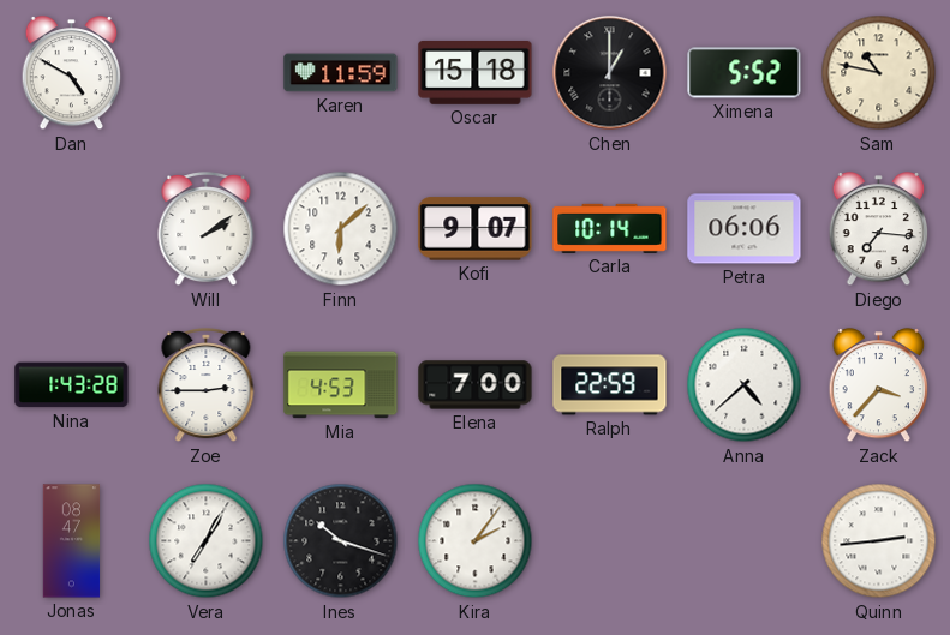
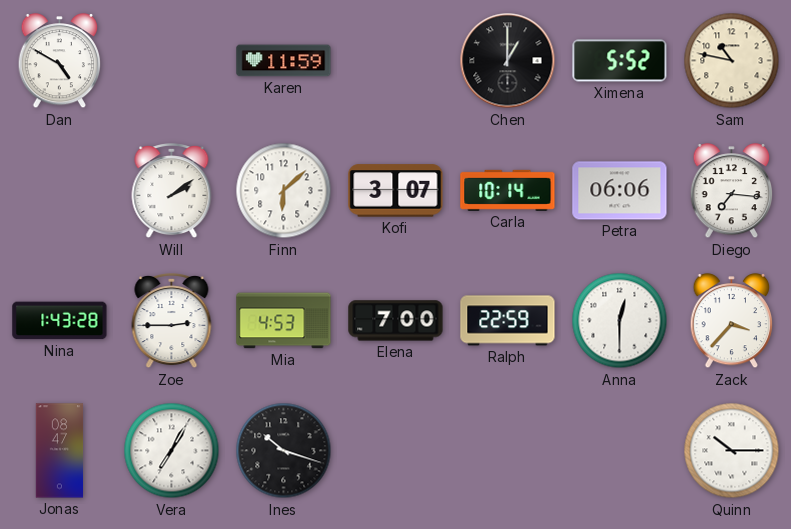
Oscar: 15:18 -> none (476, 73)
Kofi: 9:07 -> 3:07 (396, 191)
Anna: 4:38 -> 12:30 (620, 321)
Kira: 2:06 -> none (476, 541)
Quinn: 2:44 -> 10:15 (732, 451)
